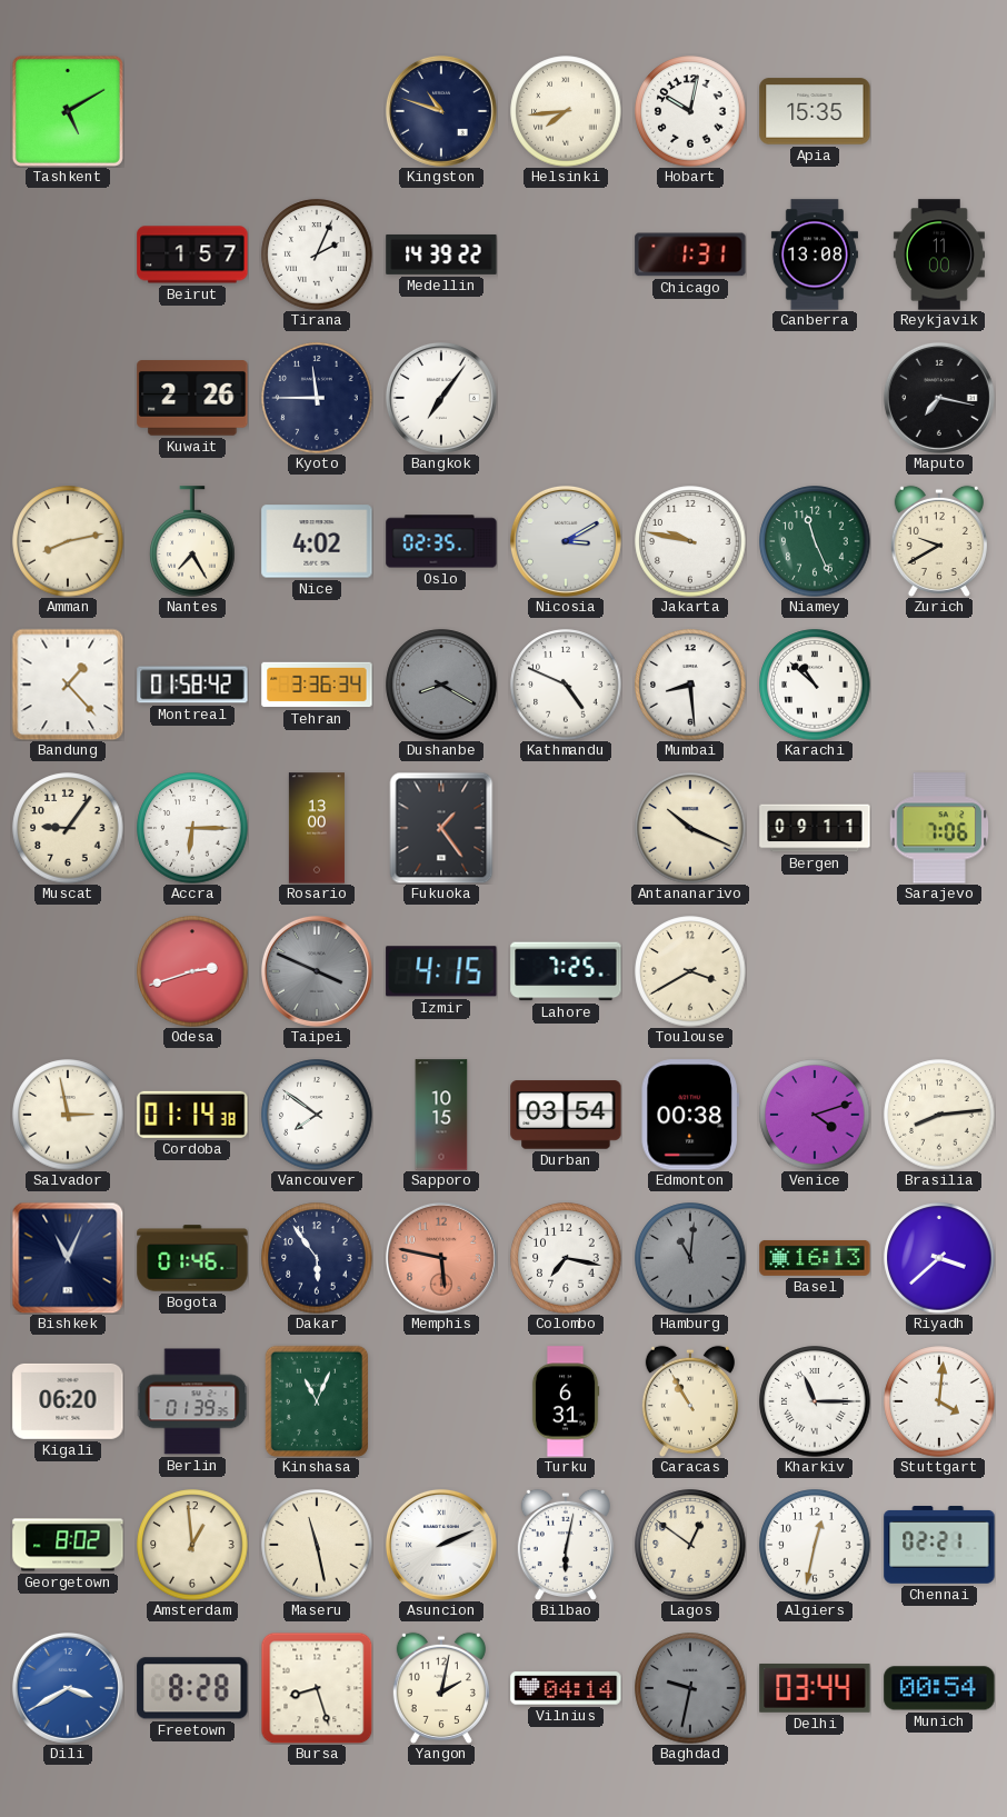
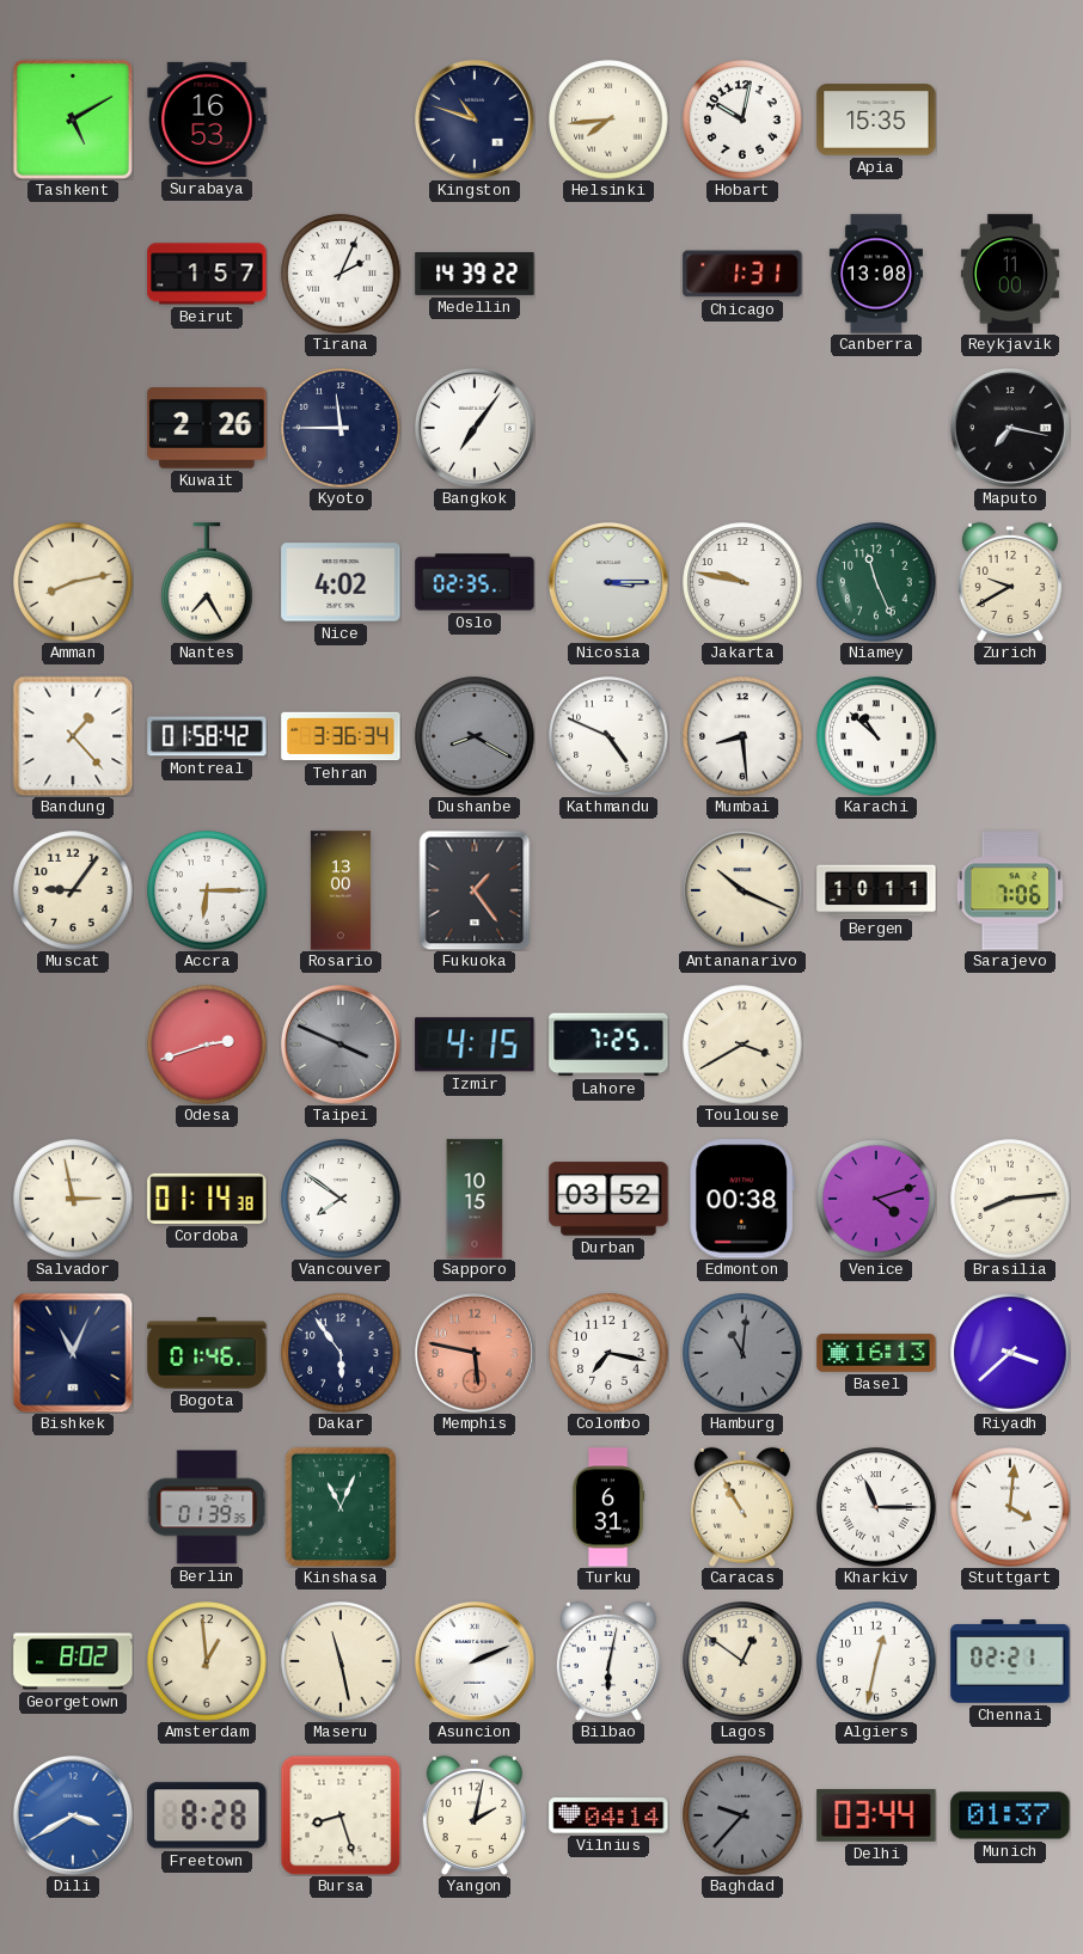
Surabaya: none -> 16:53 (207, 120)
Nicosia: 3:10 -> 3:15 (608, 582)
Bergen: 09:11 -> 10:11 (876, 890)
Durban: 03:54 -> 03:52 (608, 1199)
Kigali: 06:20 -> none (68, 1401)
Baghdad: 9:32 -> 9:37 (742, 1815)
Munich: 00:54 -> 01:37 (1010, 1815)
